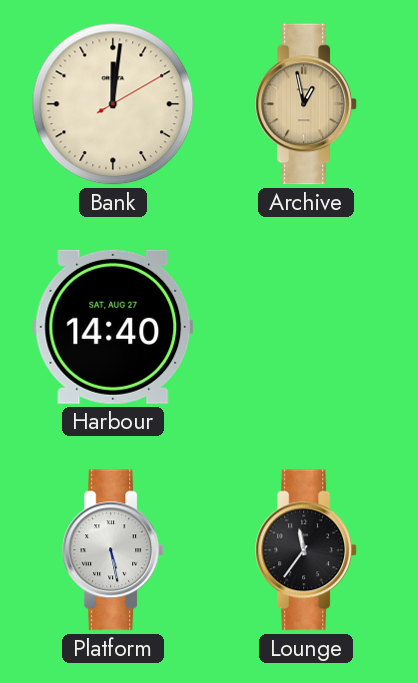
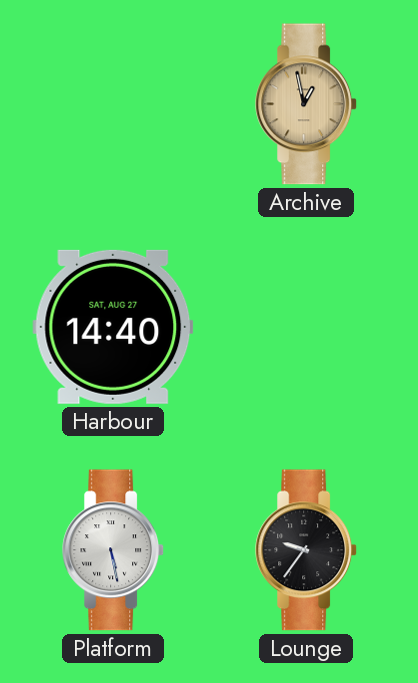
Bank: 12:01 -> none (113, 104)
Lounge: 11:36 -> 9:36 (307, 550)
